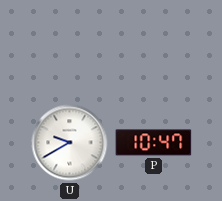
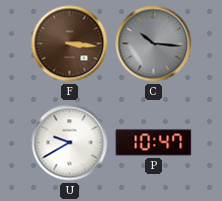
F: none -> 3:16 (70, 44)
C: none -> 10:16 (154, 44)
